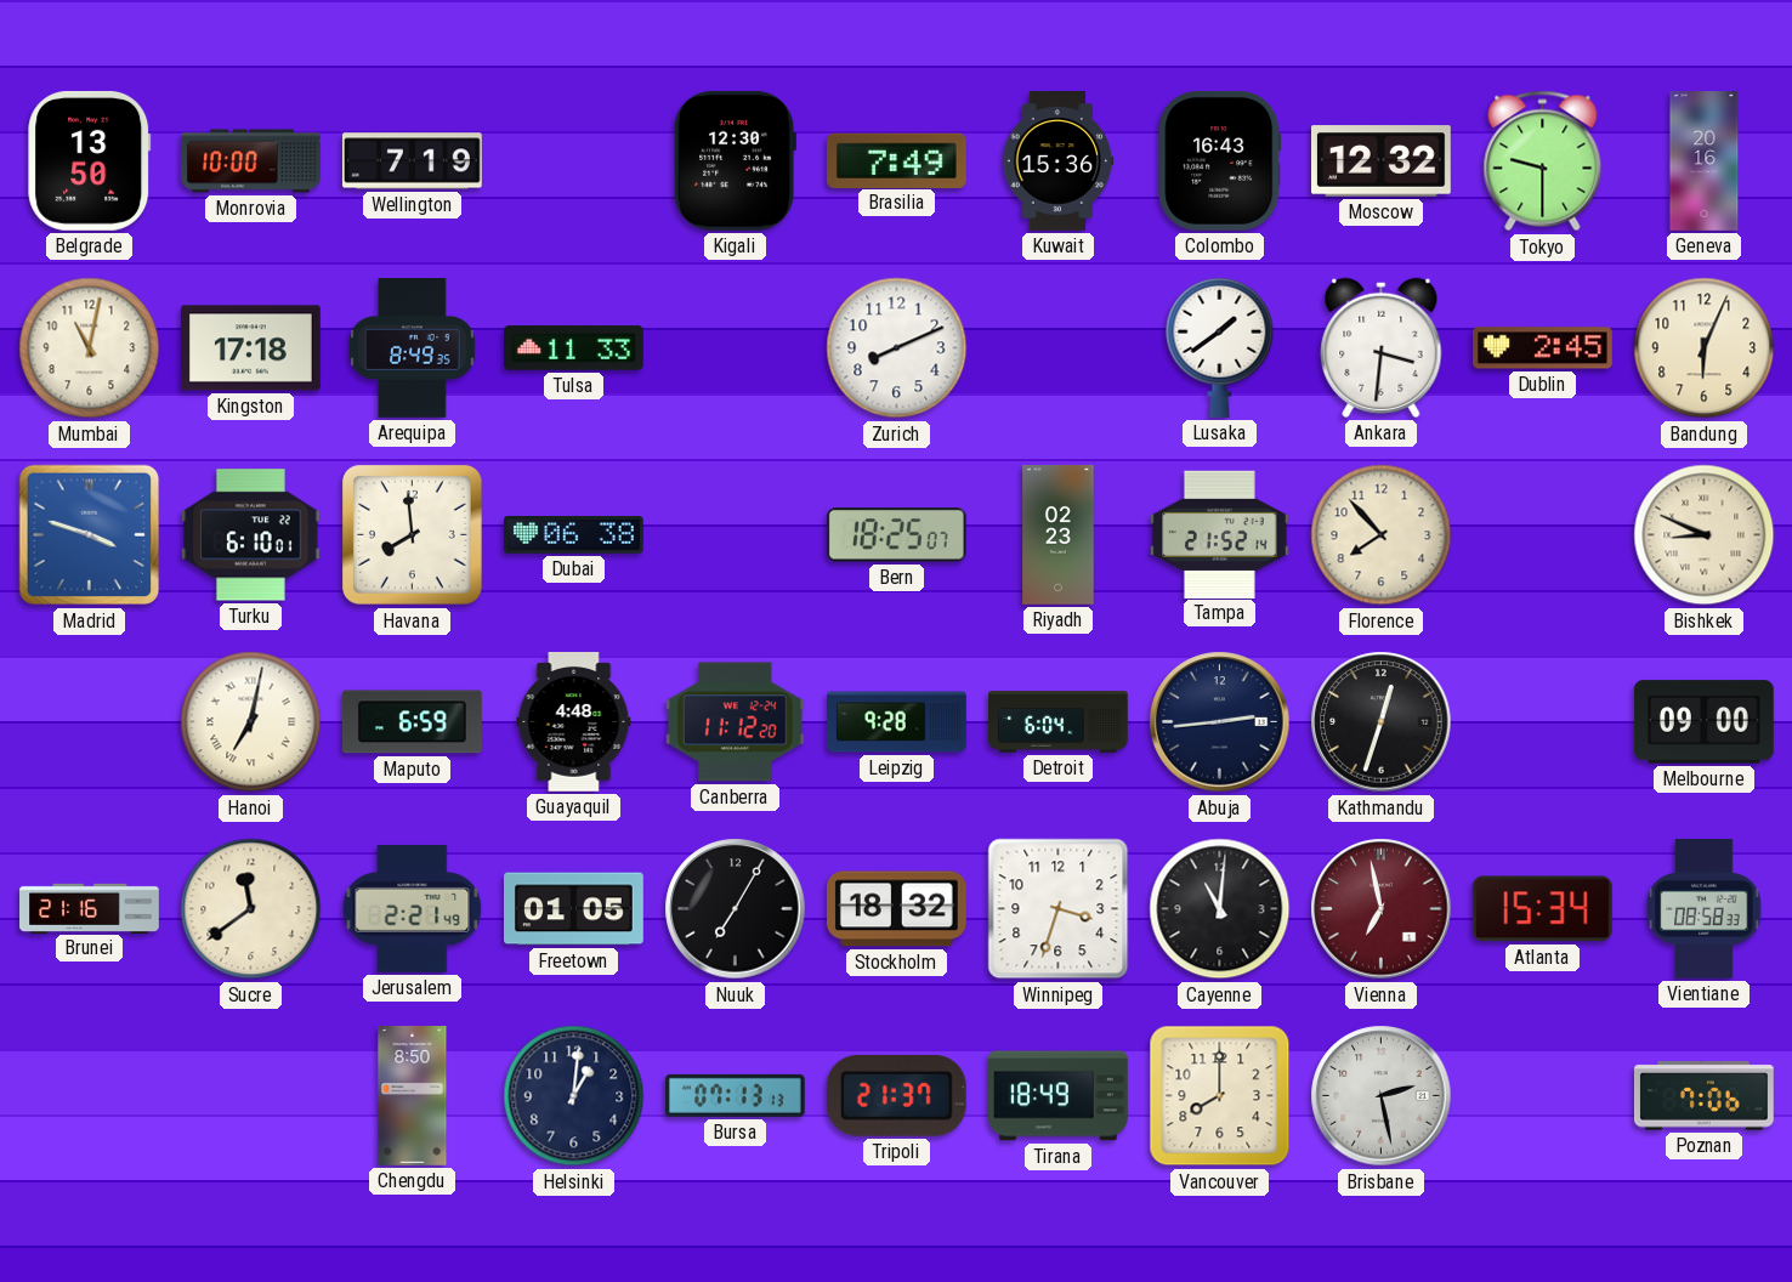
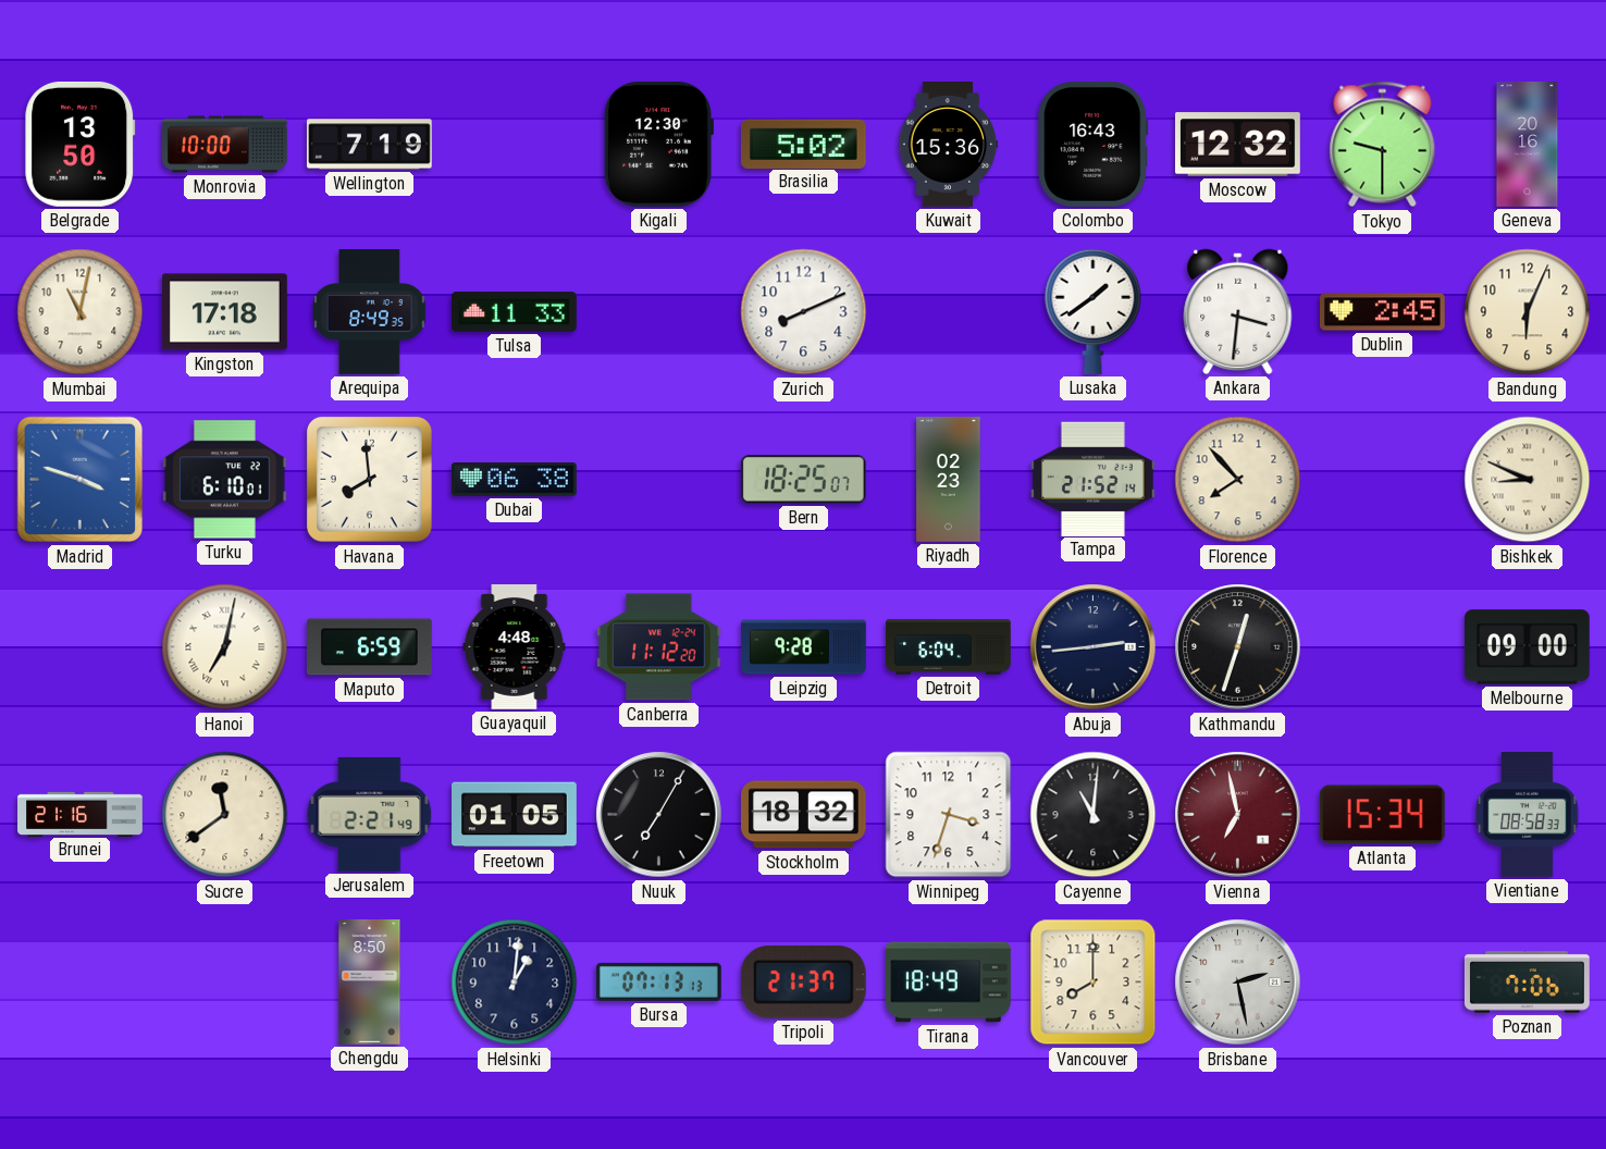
Brasilia: 7:49 -> 5:02 (803, 144)
